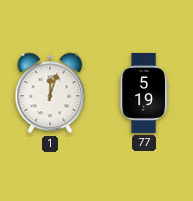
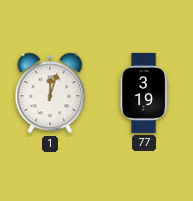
77: 5:19 -> 3:19 (144, 93)
